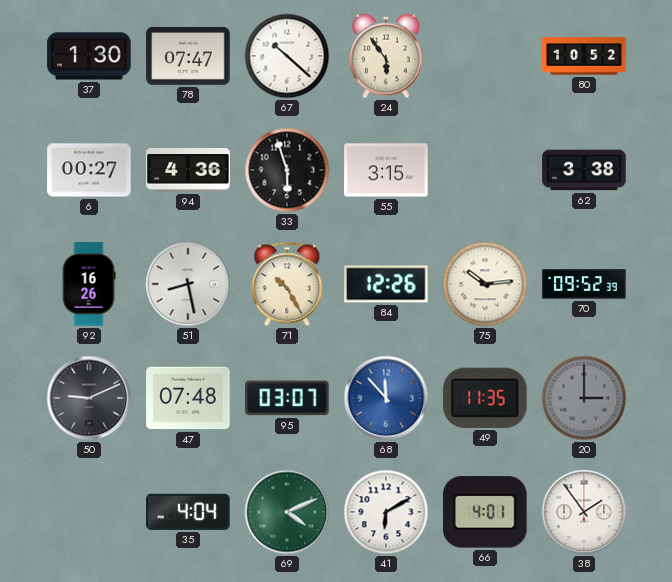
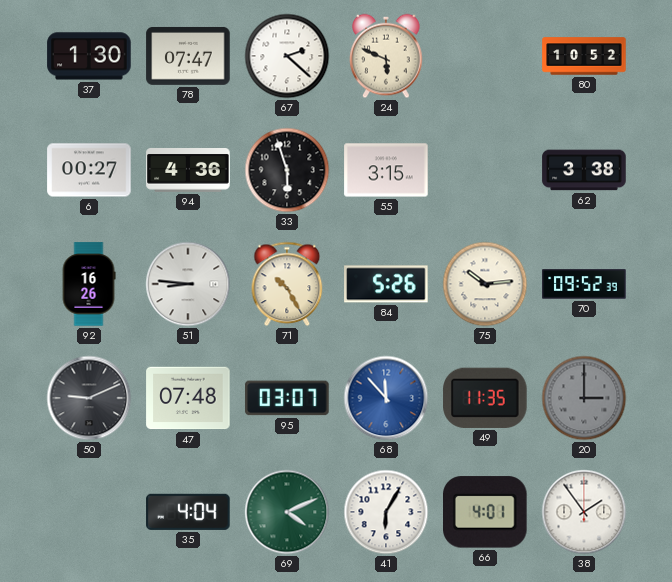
67: 10:22 -> 2:22 (287, 56)
24: 5:54 -> 5:49 (386, 56)
51: 8:28 -> 8:46 (188, 284)
84: 12:26 -> 5:26 (386, 284)
41: 6:10 -> 6:05 (386, 512)
